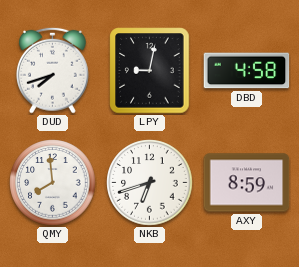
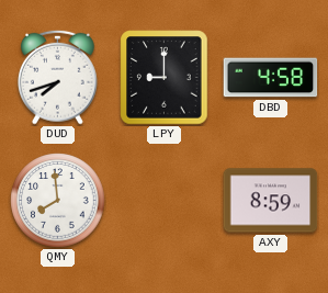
LPY: 9:02 -> 9:00 (165, 78)
NKB: 6:42 -> none (150, 183)
